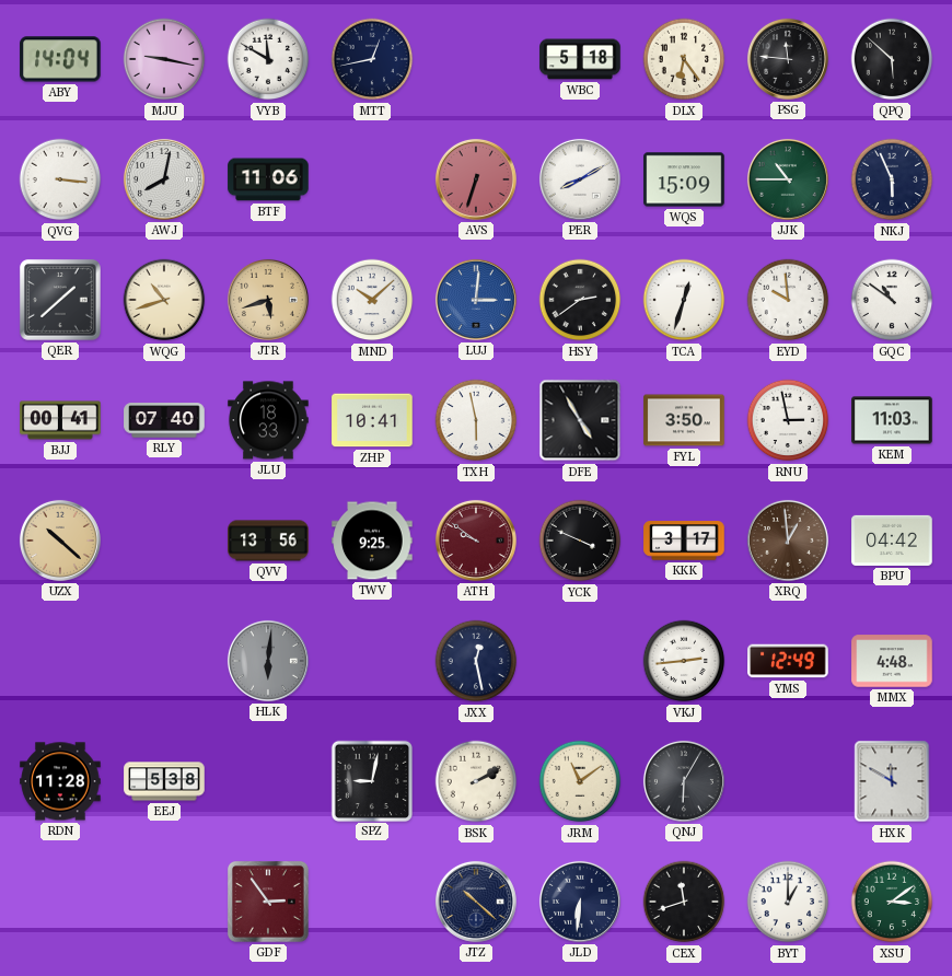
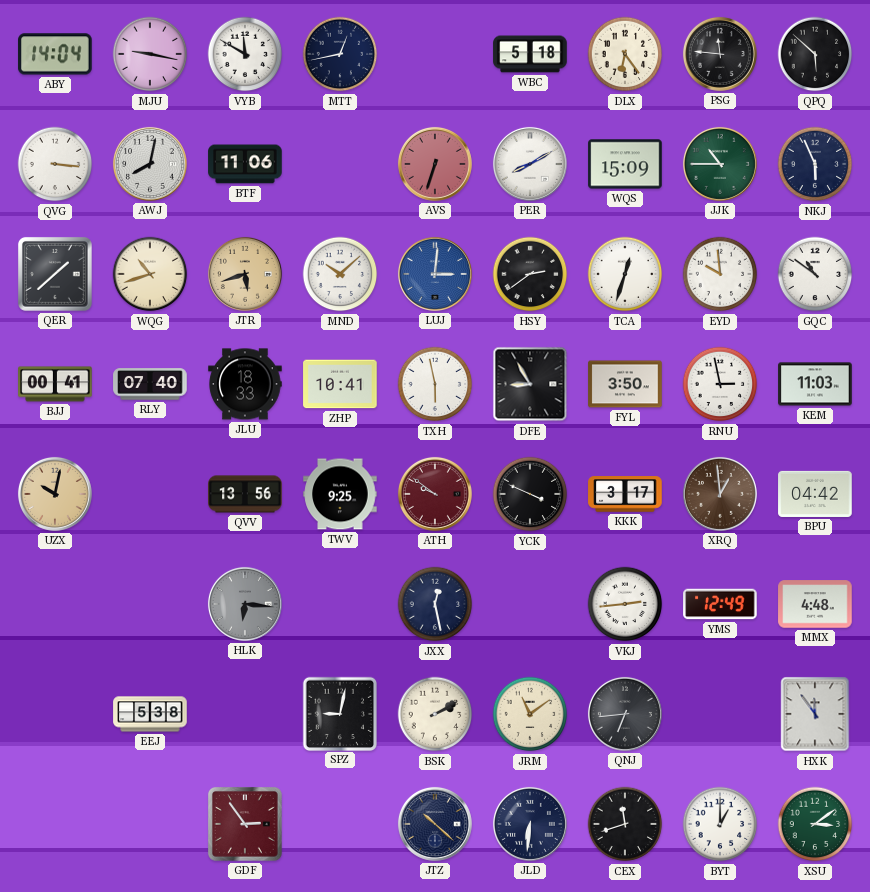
DFE: 4:55 -> 8:55 (530, 384)
UZX: 10:22 -> 10:02 (55, 494)
HLK: 6:01 -> 6:16 (245, 604)
RDN: 11:28 -> none (60, 781)
QNJ: 6:05 -> 6:44 (625, 714)
HXK: 11:50 -> 11:54 (815, 714)
